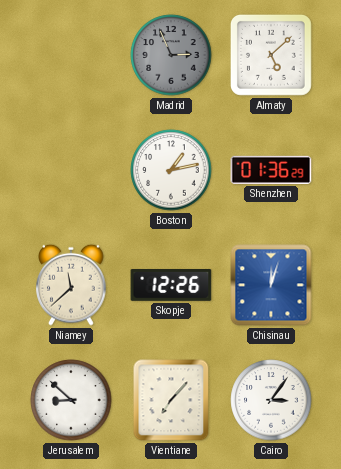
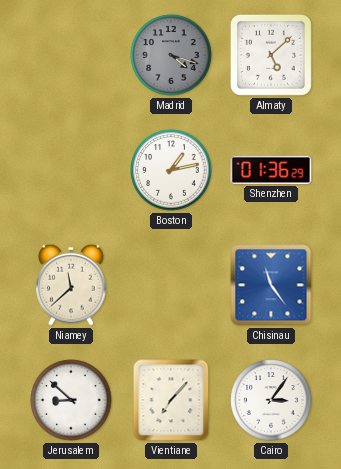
Madrid: 2:56 -> 4:18 (171, 55)
Skopje: 12:26 -> none (171, 286)
Chisinau: 12:03 -> 11:24 (271, 285)
